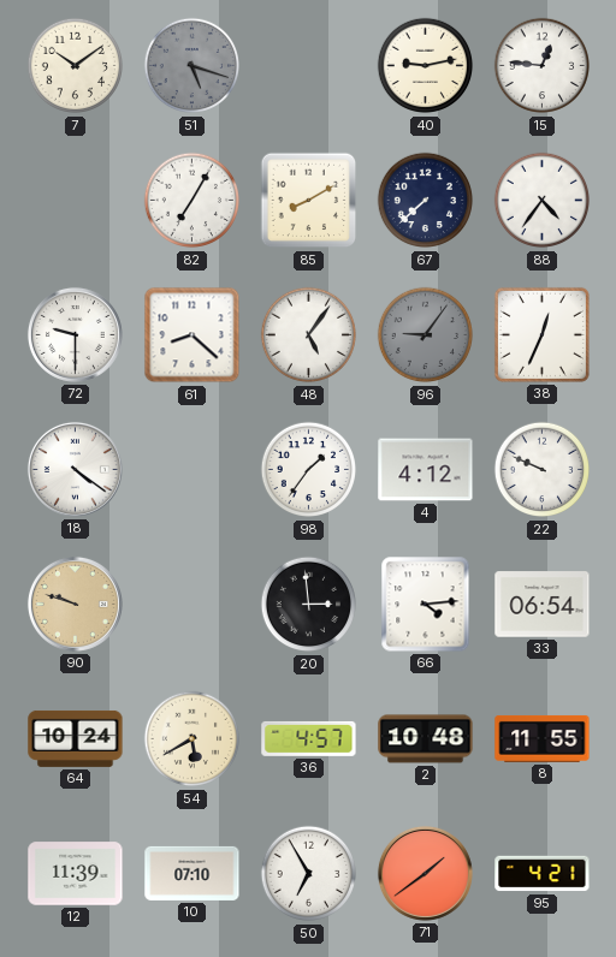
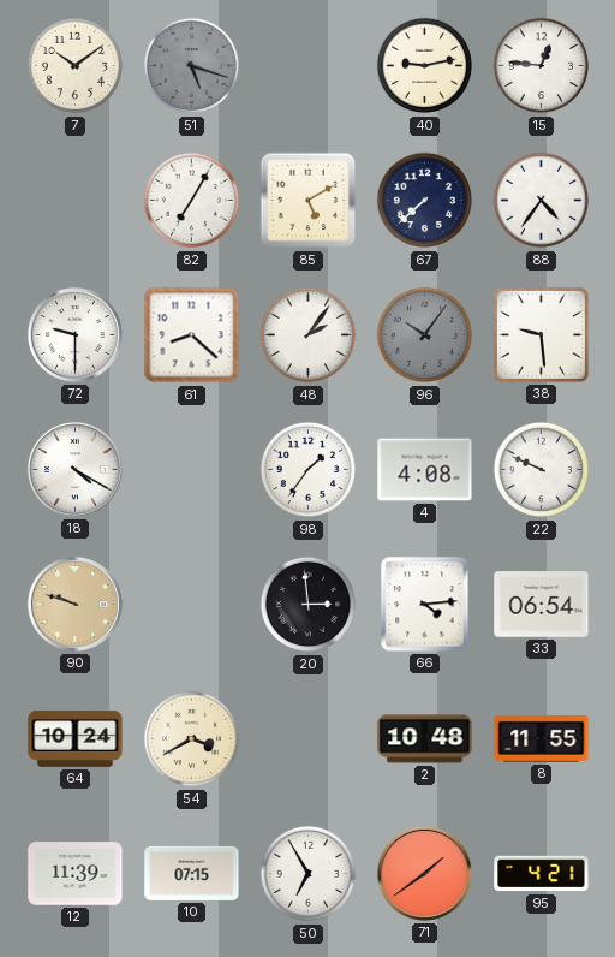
85: 8:10 -> 5:10 (309, 201)
48: 5:06 -> 2:06 (309, 335)
96: 9:06 -> 10:06 (425, 335)
38: 12:34 -> 9:29 (541, 334)
18: 4:21 -> 4:20 (74, 469)
4: 4:12 -> 4:08 (425, 470)
54: 5:40 -> 3:40 (192, 739)
36: 4:57 -> none (309, 738)
10: 07:10 -> 07:15 (192, 873)
